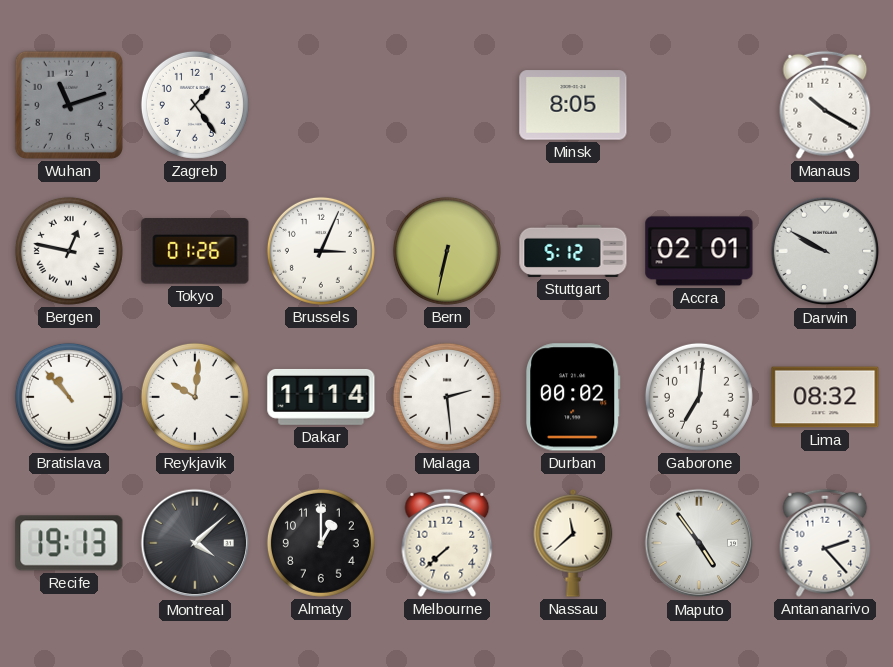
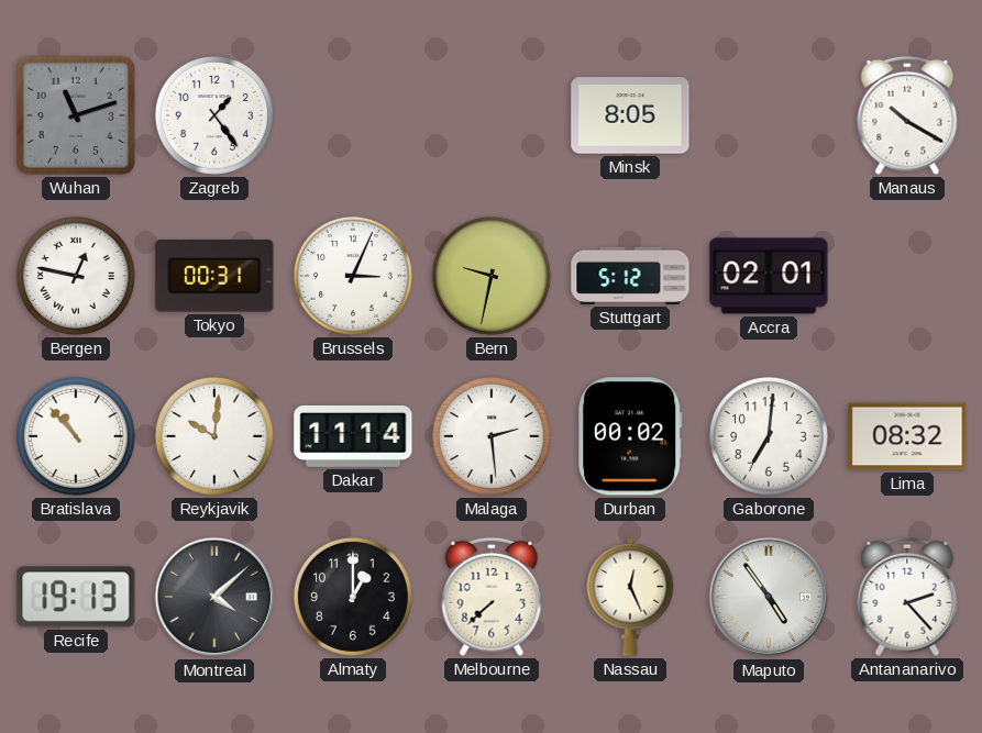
Tokyo: 01:26 -> 00:31 (214, 276)
Bern: 6:32 -> 9:32 (492, 276)
Darwin: 9:50 -> none (825, 251)
Nassau: 11:38 -> 12:26 (630, 598)
